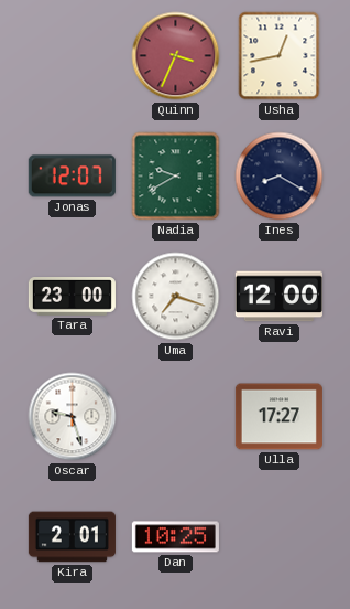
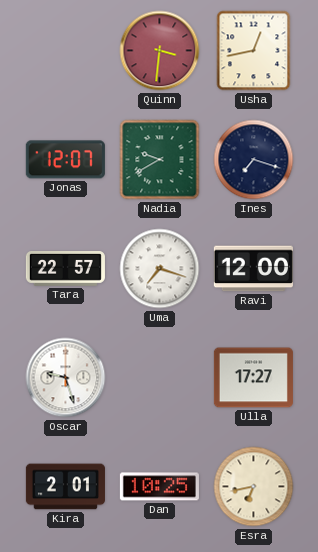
Quinn: 3:34 -> 3:31 (160, 51)
Ines: 8:20 -> 7:18 (254, 160)
Tara: 23:00 -> 22:57 (65, 269)
Esra: none -> 6:43 (254, 487)
